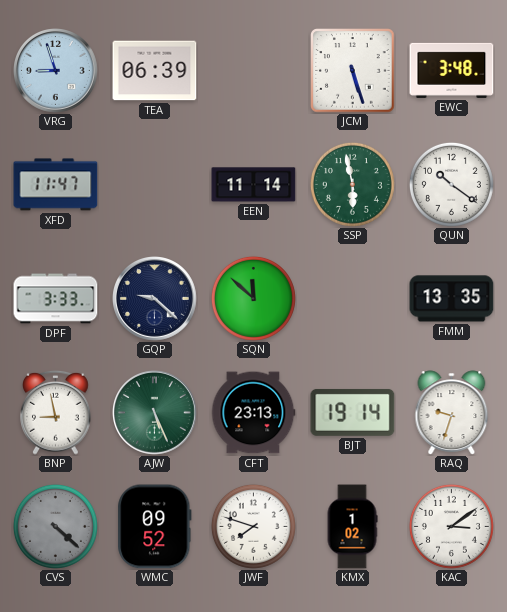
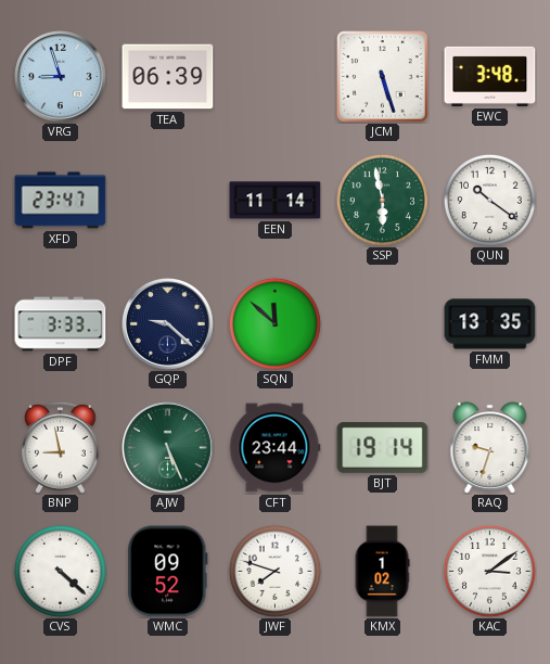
XFD: 11:47 -> 23:47 (61, 201)
CFT: 23:13 -> 23:44 (274, 448)
CVS dial: grey -> white (60, 571)
